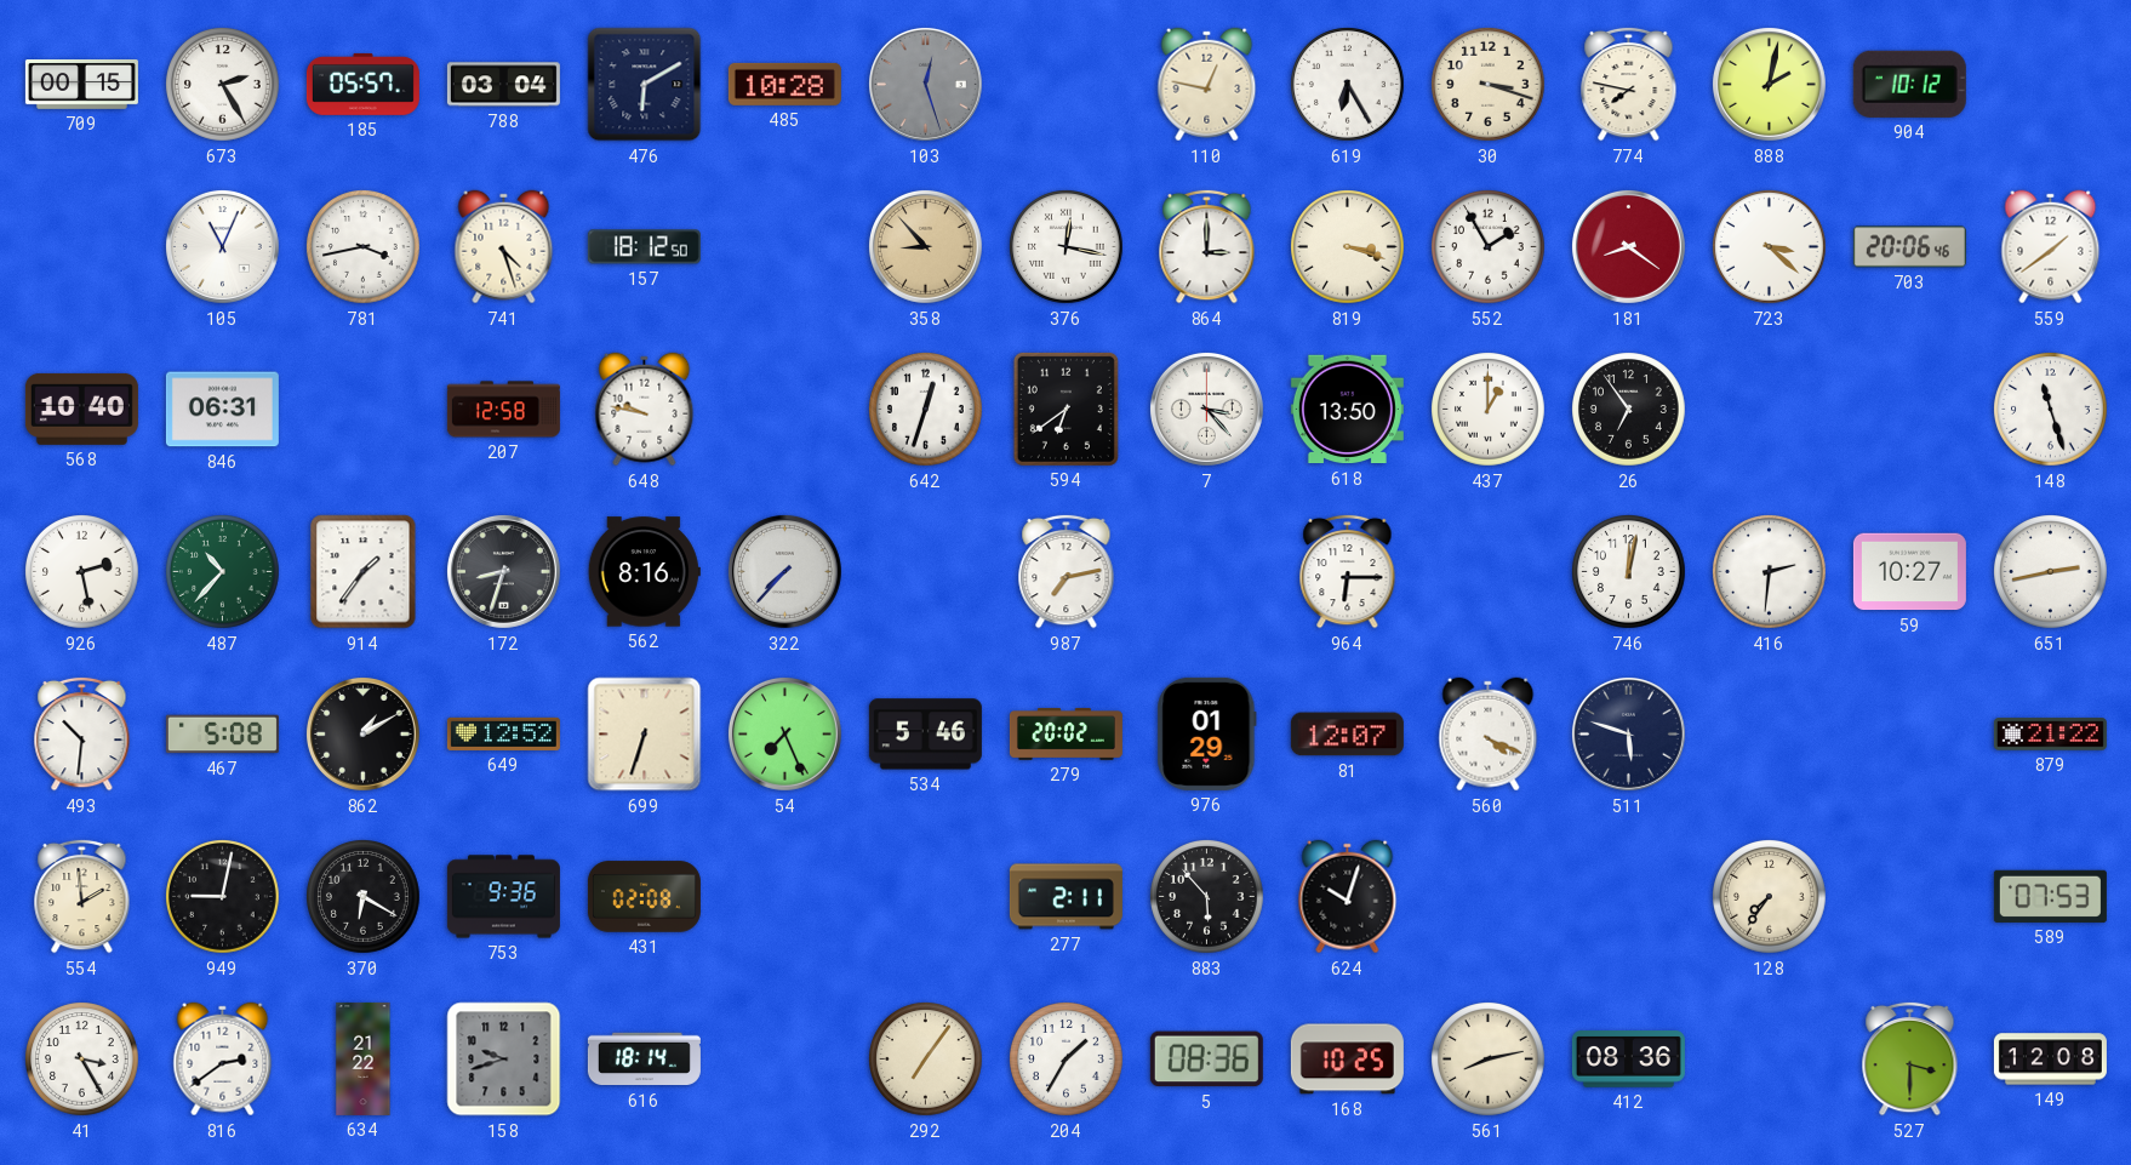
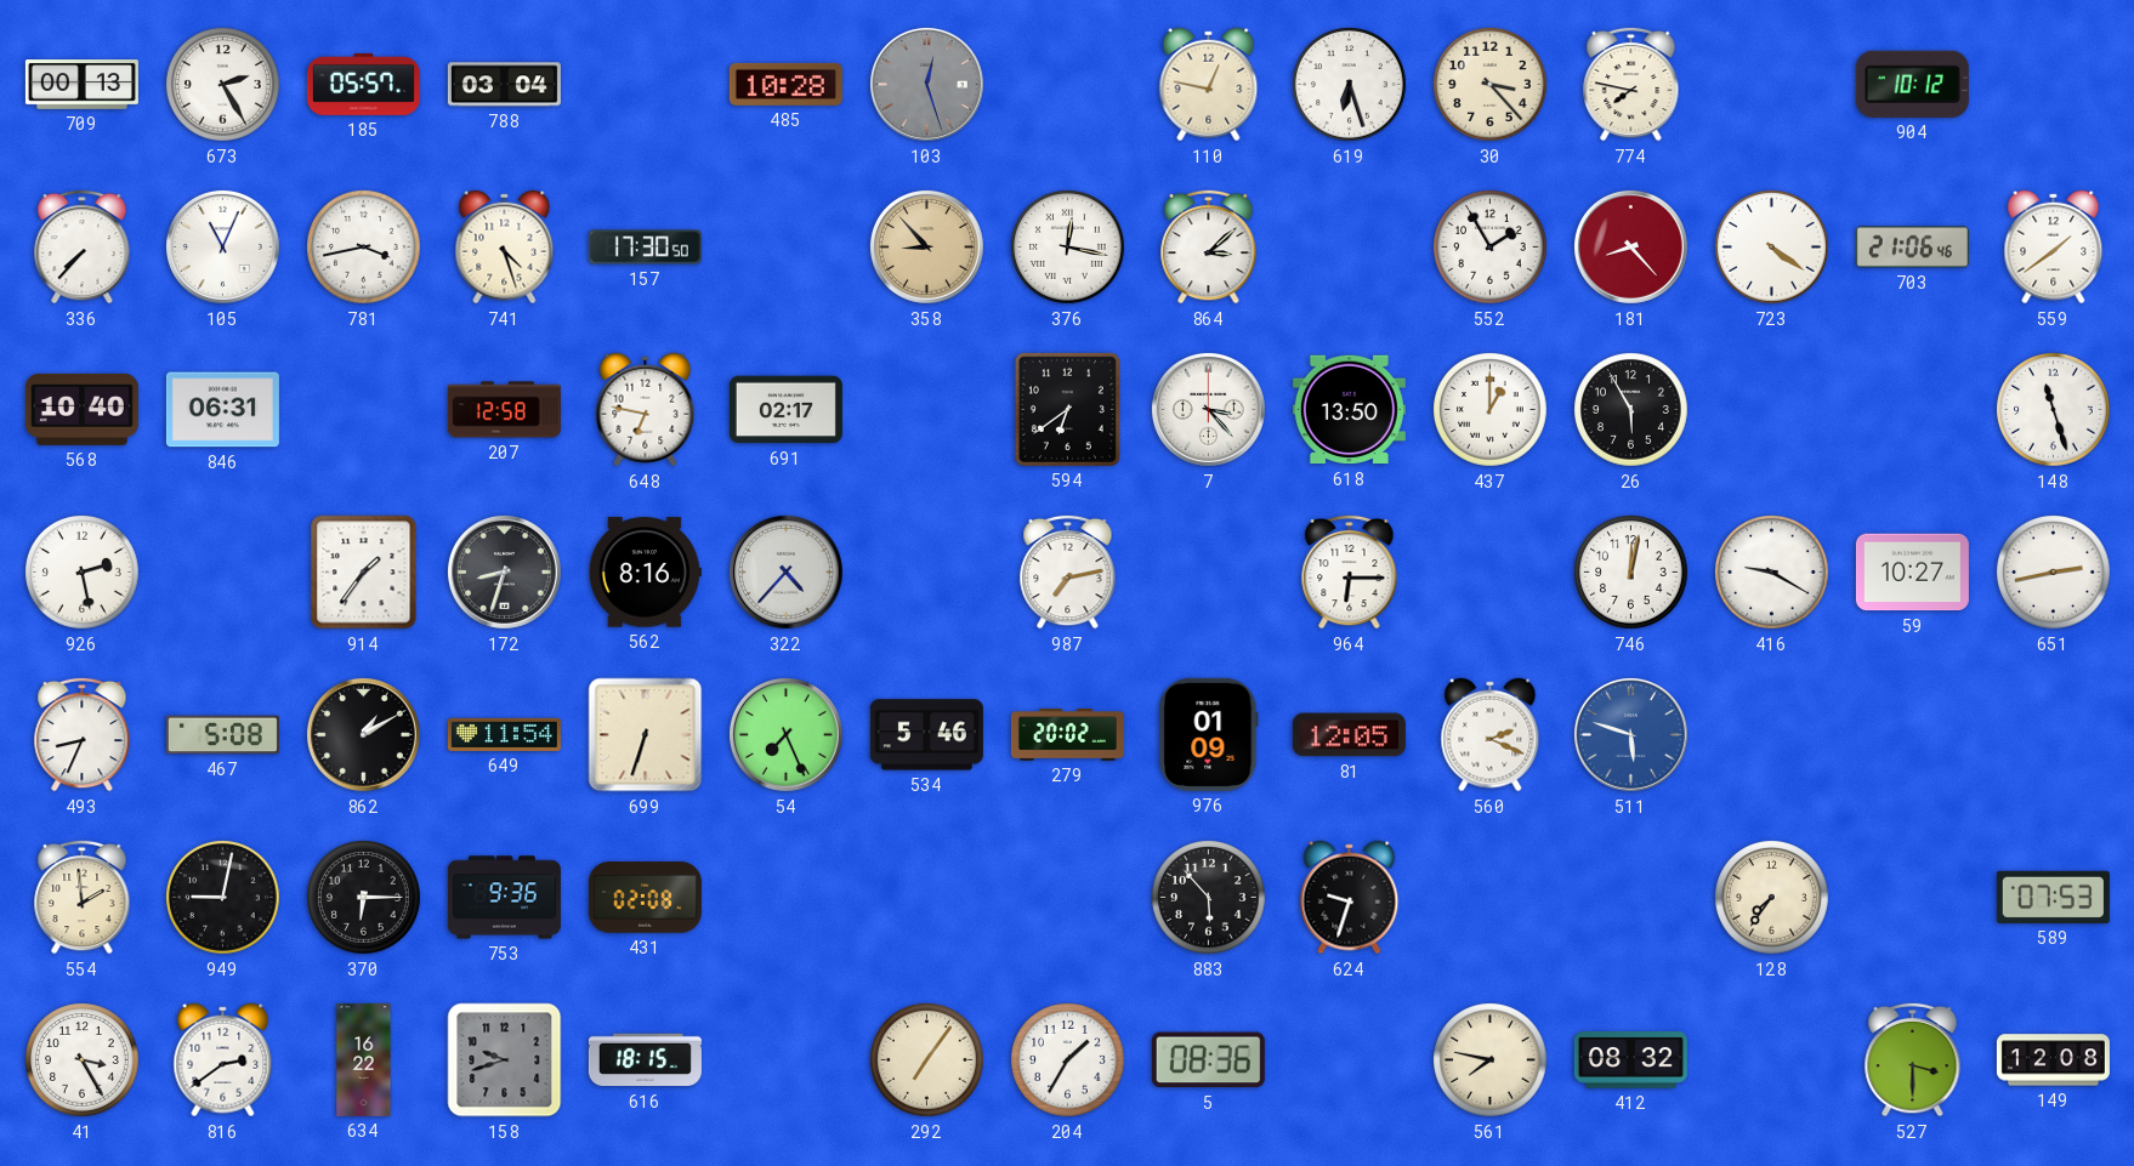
709: 00:15 -> 00:13 (81, 85)
476: 6:10 -> none (645, 85)
619: 6:25 -> 6:27 (1350, 85)
30: 3:18 -> 3:23 (1491, 85)
888: 2:02 -> none (1769, 84)
336: none -> 7:37 (83, 246)
157: 18:12 -> 17:30 (645, 248)
864: 3:00 -> 3:08 (1209, 246)
819: 3:18 -> none (1348, 247)
181: 8:21 -> 8:23 (1630, 246)
723: 3:22 -> 4:21 (1772, 248)
703: 20:06 -> 21:06 (1912, 248)
648: 9:47 -> 6:47 (646, 410)
691: none -> 02:17 (785, 410)
642: 12:33 -> none (926, 410)
26: 6:54 -> 5:55 (1631, 410)
487: 10:37 -> none (223, 572)
322: 7:37 -> 4:37 (785, 571)
416: 2:31 -> 9:20 (1772, 573)
493: 10:31 -> 8:34 (83, 734)
649: 12:52 -> 11:54 (504, 734)
976: 01:29 -> 01:09 (1209, 734)
81: 12:07 -> 12:05 (1349, 735)
560: 4:19 -> 2:19 (1491, 735)
511 dial: navy -> blue (1630, 734)
879: 21:22 -> none (2050, 735)
370: 6:20 -> 6:15 (364, 898)
277: 2:11 -> none (1065, 897)
624: 10:03 -> 9:33 (1350, 898)
634: 21:22 -> 16:22 (364, 1059)
616: 18:14 -> 18:15 (645, 1060)
168: 10:25 -> none (1347, 1060)
561: 8:13 -> 7:47 (1491, 1060)
412: 08:36 -> 08:32 (1630, 1060)
